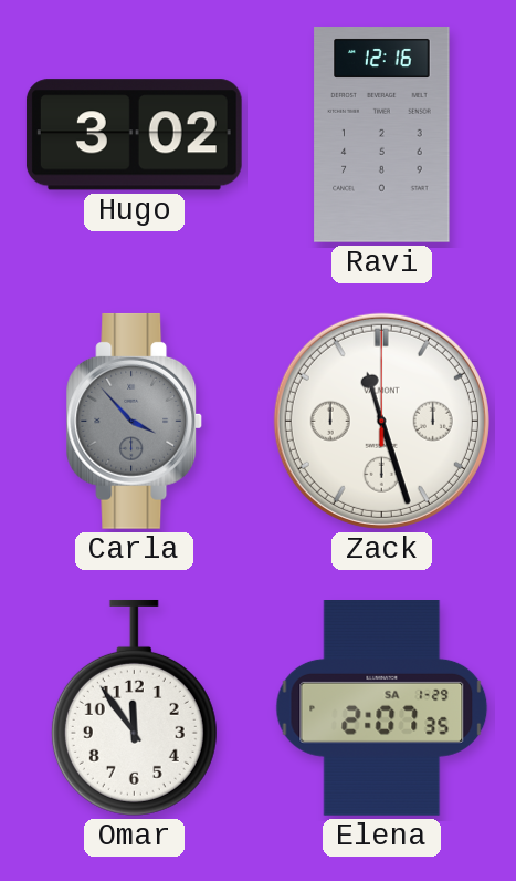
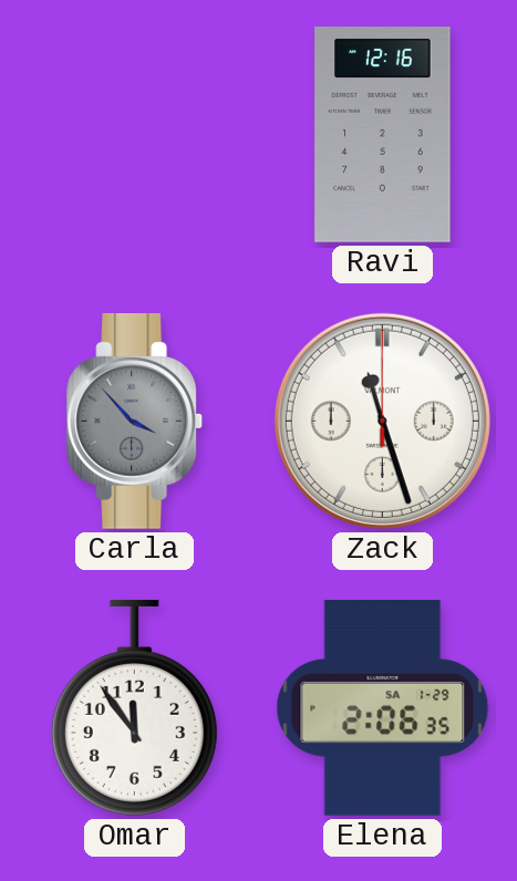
Hugo: 3:02 -> none (134, 135)
Elena: 2:07 -> 2:06 (383, 708)
